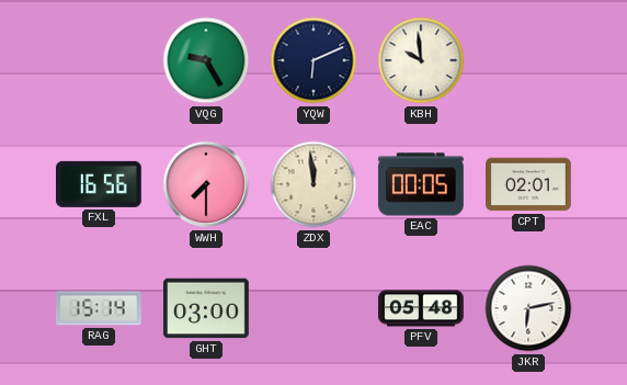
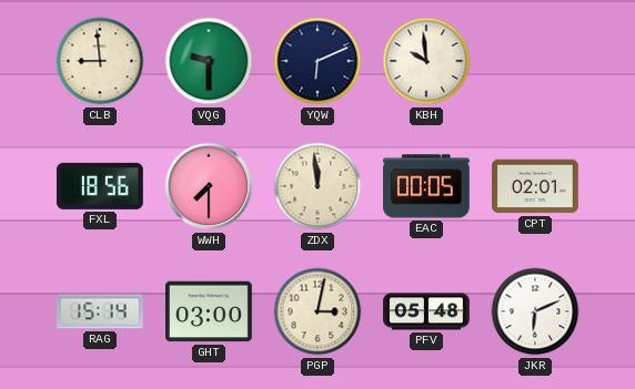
CLB: none -> 8:59 (100, 61)
VQG: 9:25 -> 9:30 (209, 61)
FXL: 16:56 -> 18:56 (100, 186)
PGP: none -> 3:02 (317, 311)
JKR: 6:13 -> 6:11 (535, 311)
